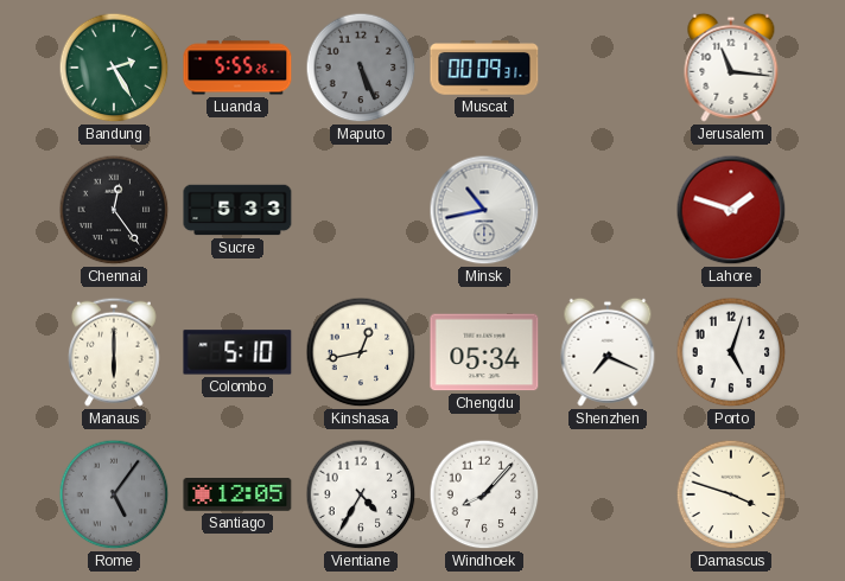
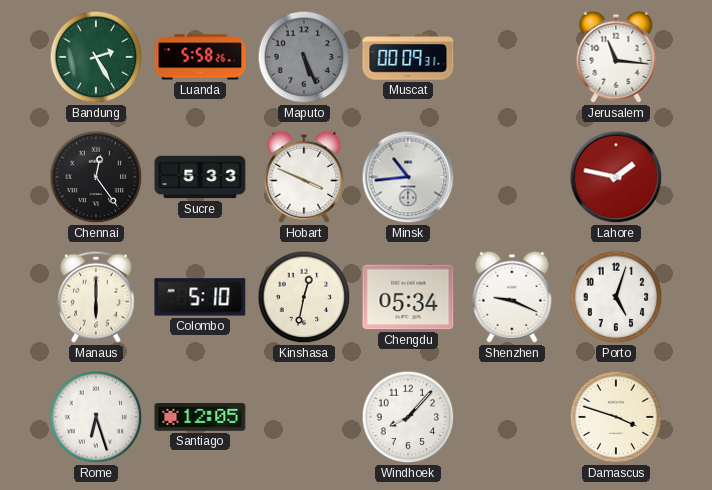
Luanda: 5:55 -> 5:58 (200, 57)
Hobart: none -> 3:49 (304, 177)
Minsk: 10:43 -> 10:44 (408, 177)
Lahore: 1:48 -> 1:47 (616, 177)
Kinshasa: 12:43 -> 12:32 (304, 297)
Shenzhen: 7:19 -> 9:19 (512, 297)
Rome: 5:06 -> 6:27 (96, 417)
Rome dial: grey -> white (96, 417)
Vientiane: 4:35 -> none (361, 494)
